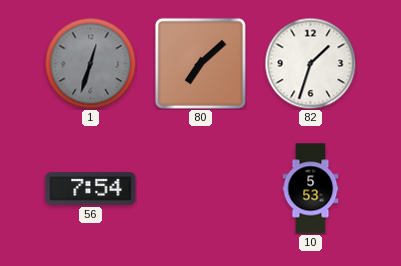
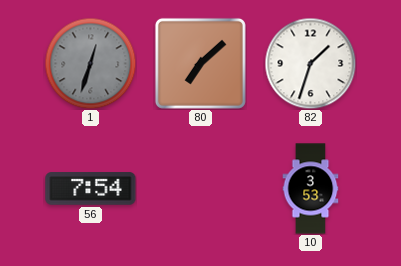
10: 5:53 -> 3:53 (311, 189)
